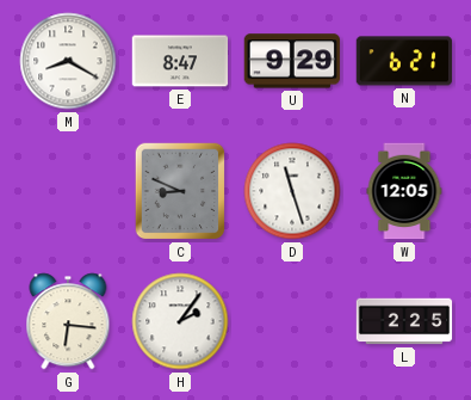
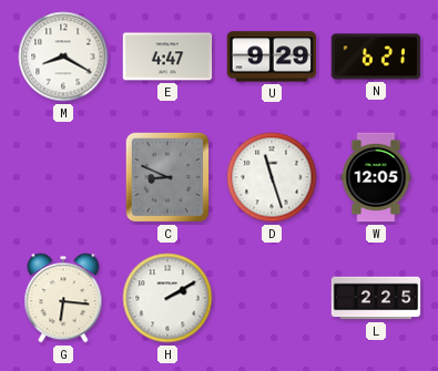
E: 8:47 -> 4:47 (167, 56)
H: 2:06 -> 2:10 (167, 298)
